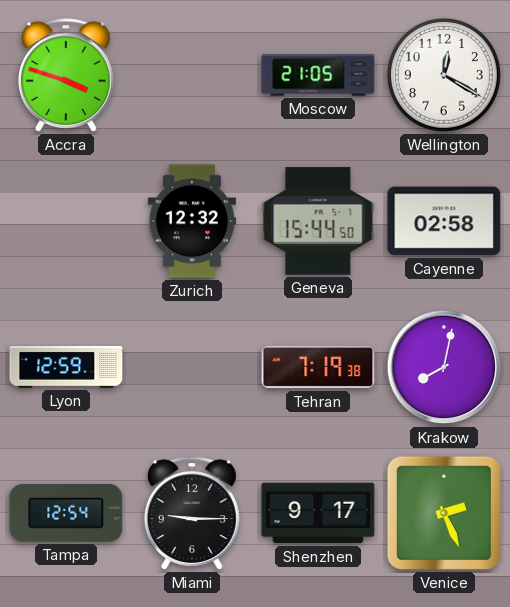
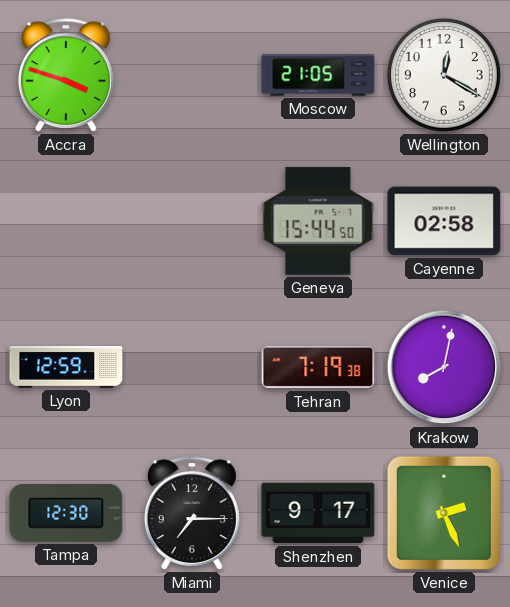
Zurich: 12:32 -> none (192, 221)
Tampa: 12:54 -> 12:30 (66, 513)
Miami: 9:15 -> 7:15 (192, 513)
